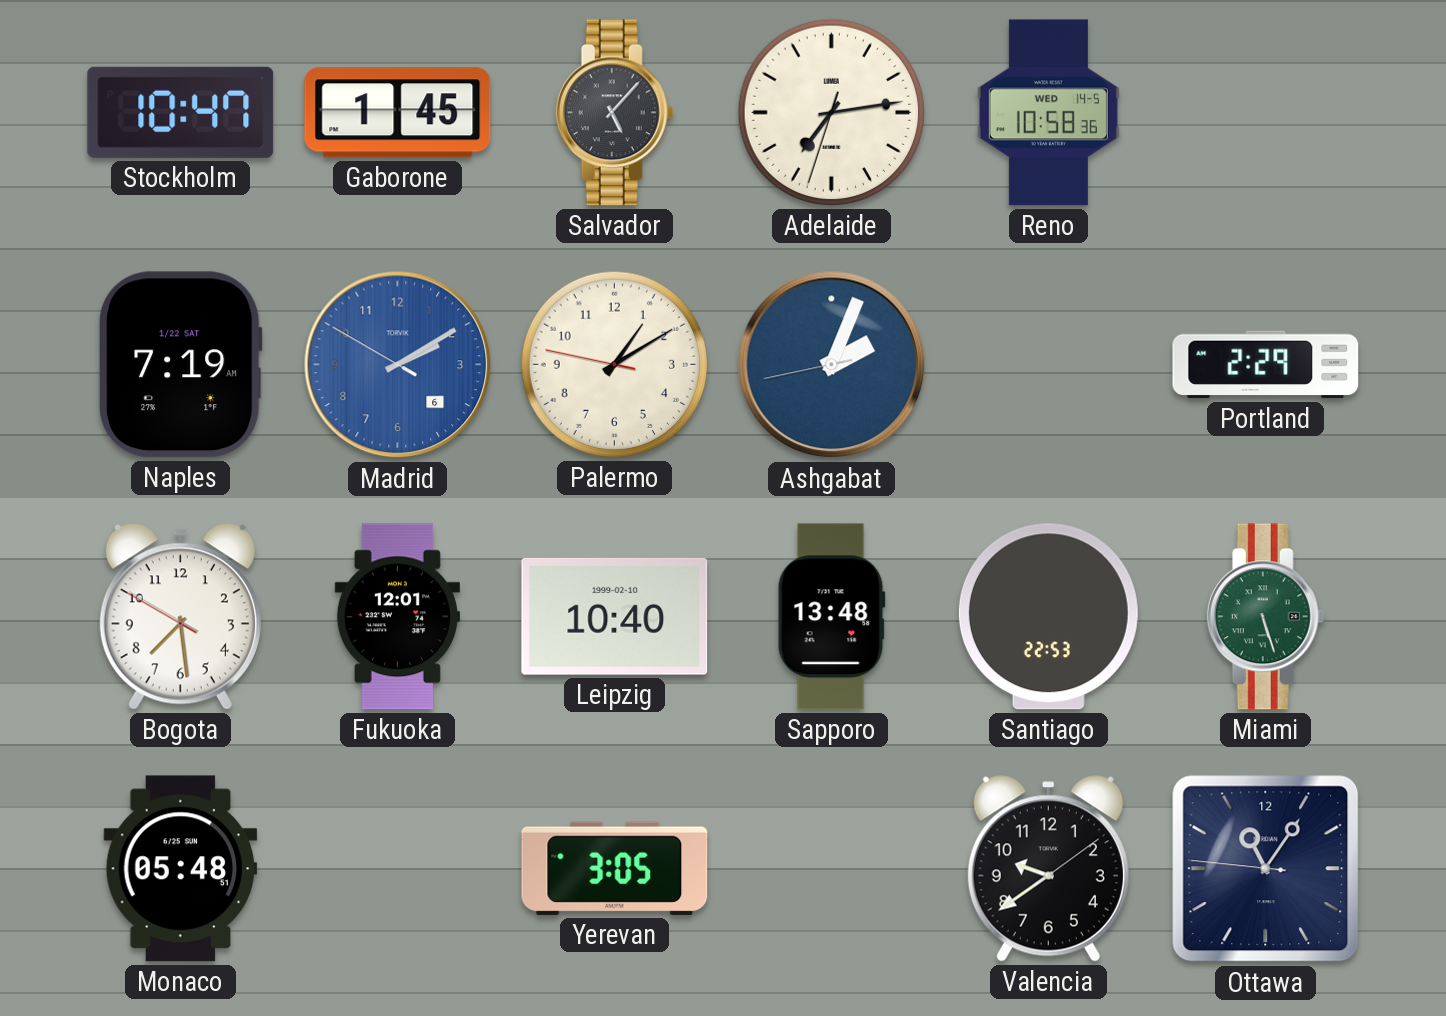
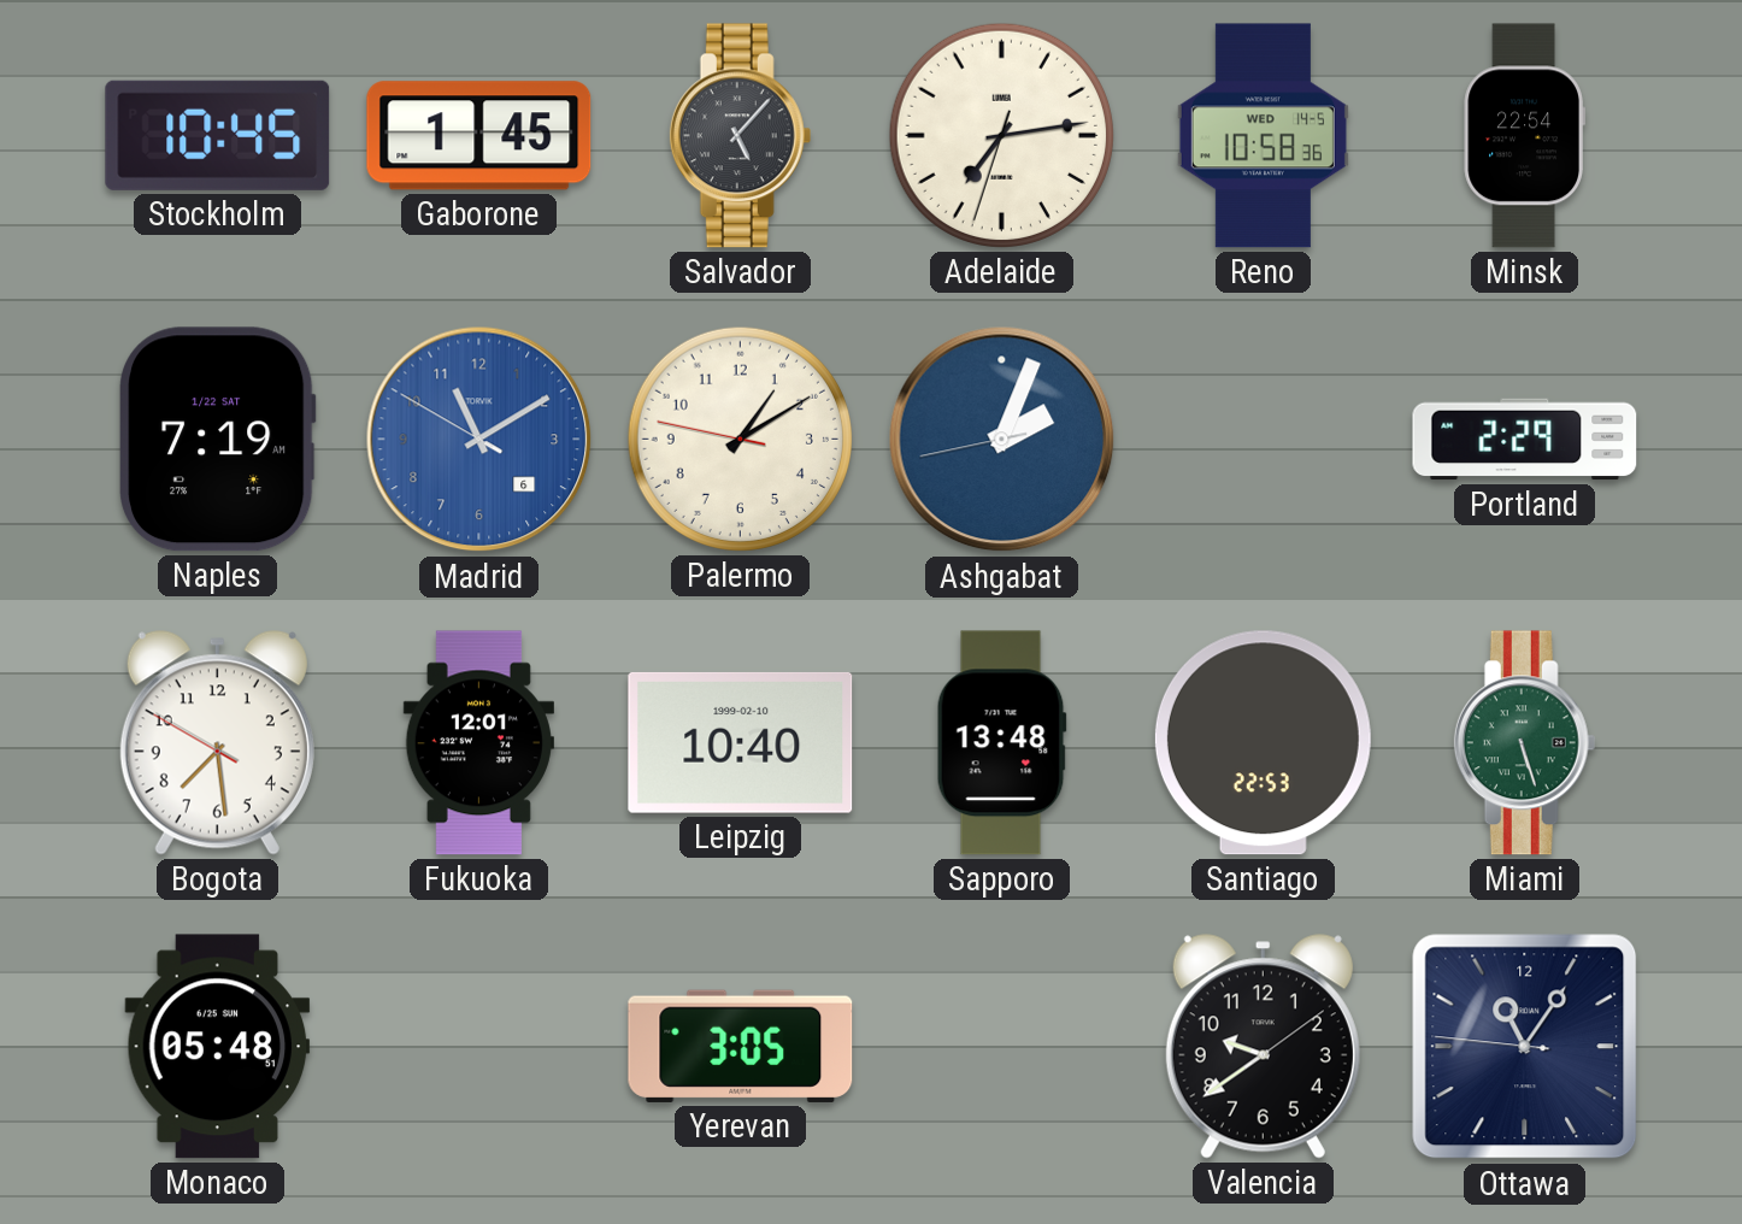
Stockholm: 10:47 -> 10:45 (218, 135)
Minsk: none -> 22:54 (1524, 136)
Madrid: 2:09 -> 11:09 (479, 440)
